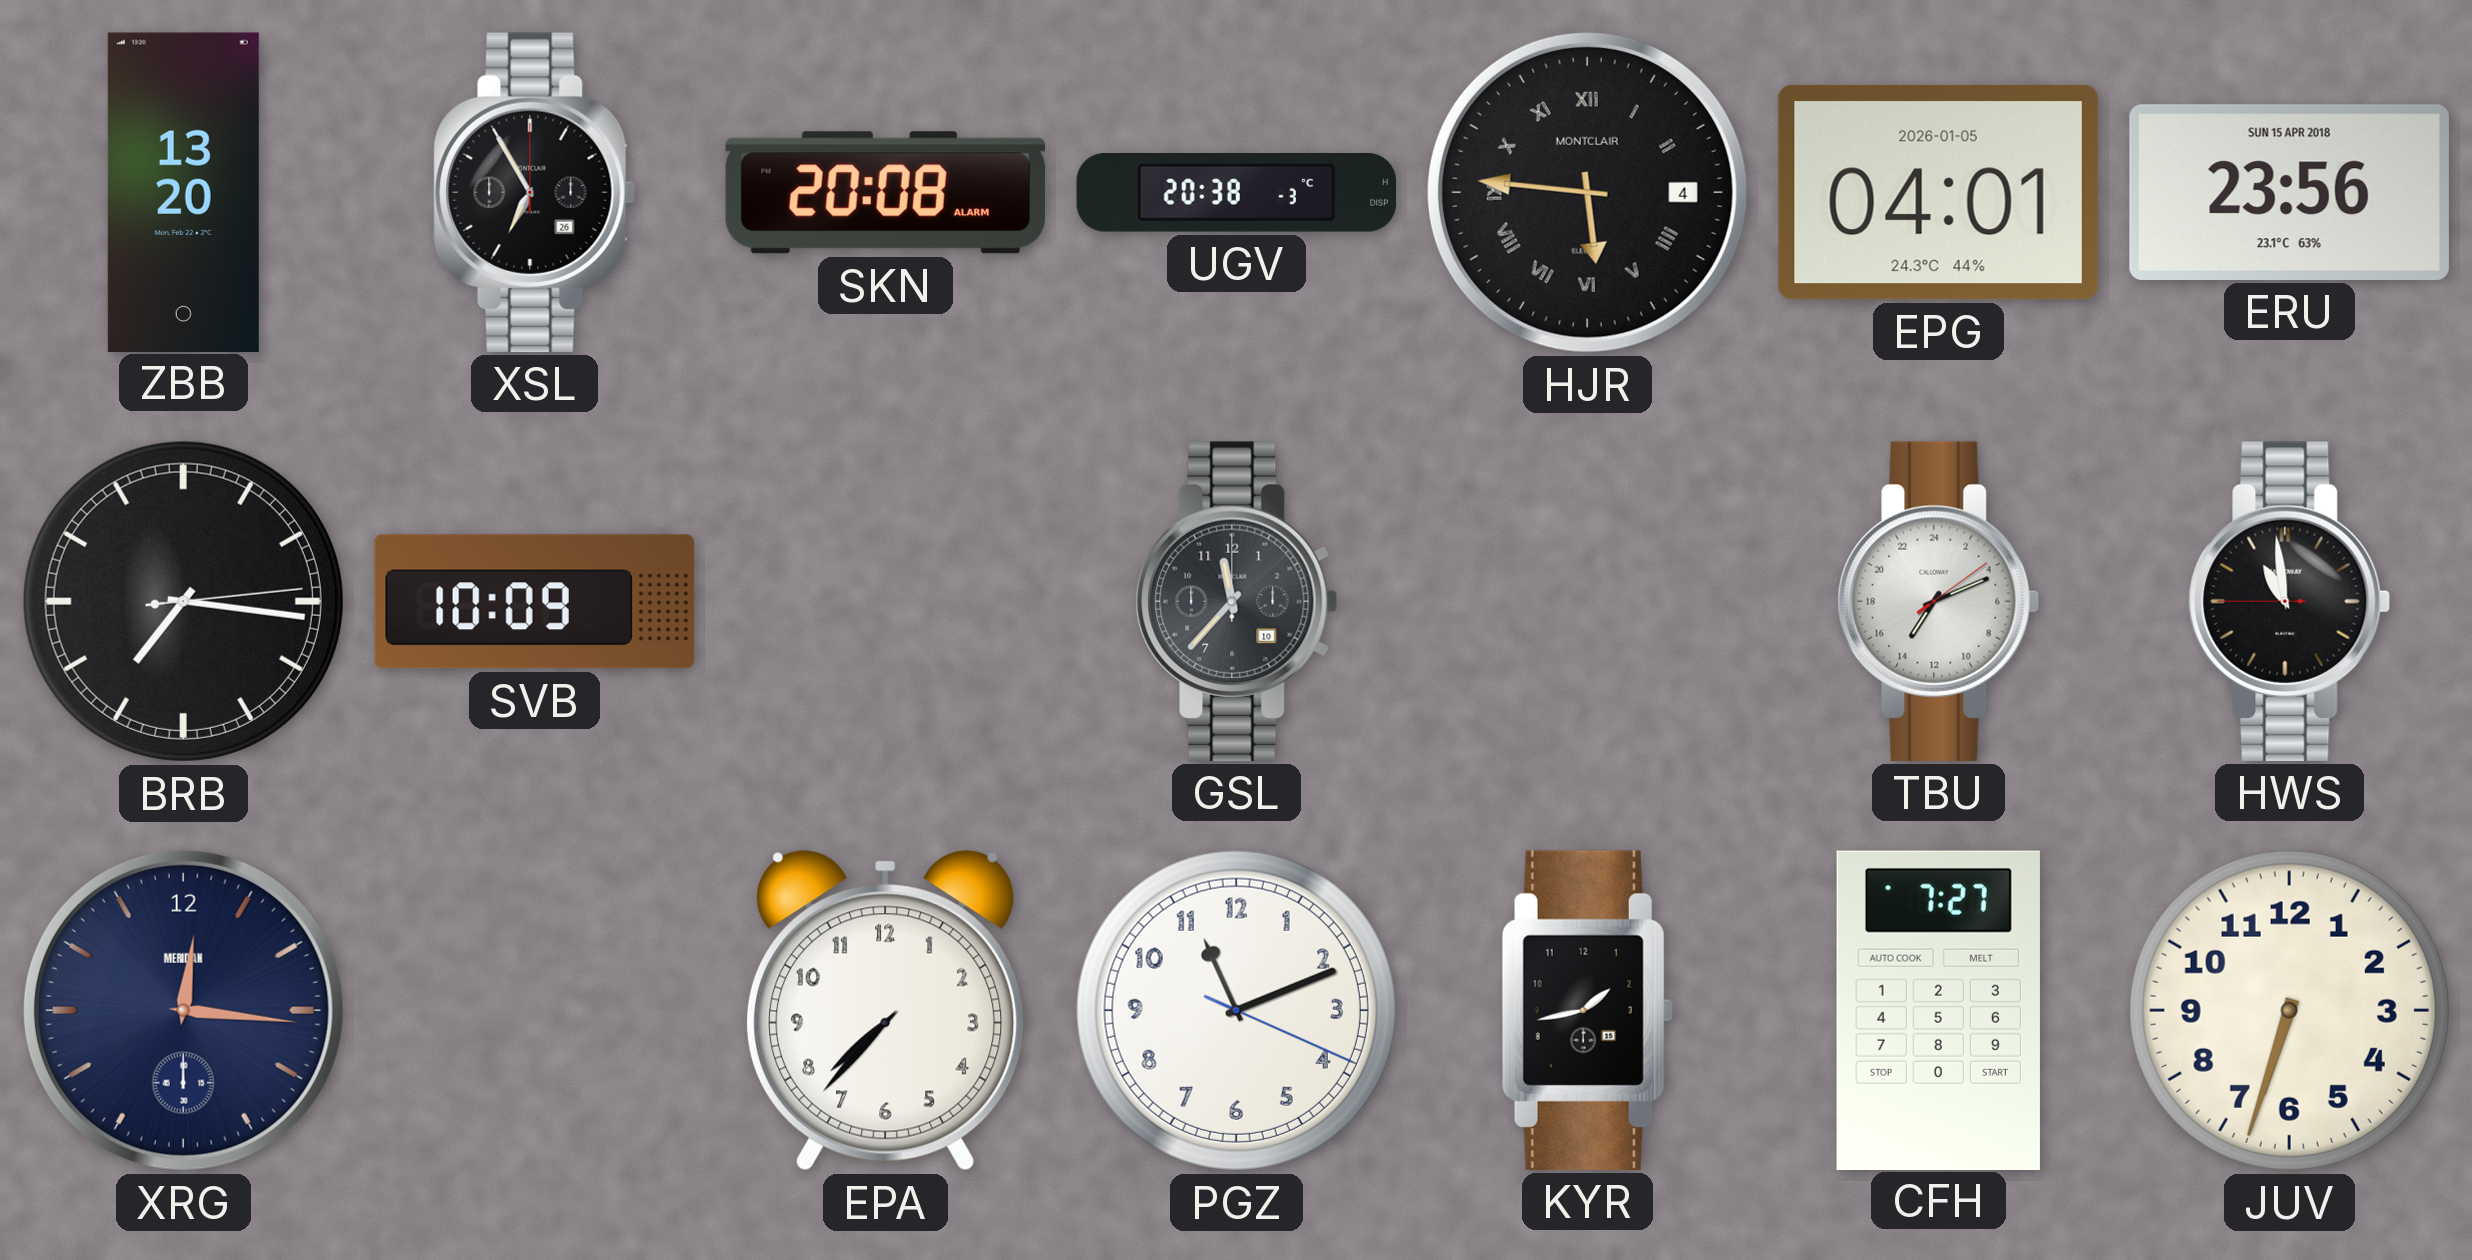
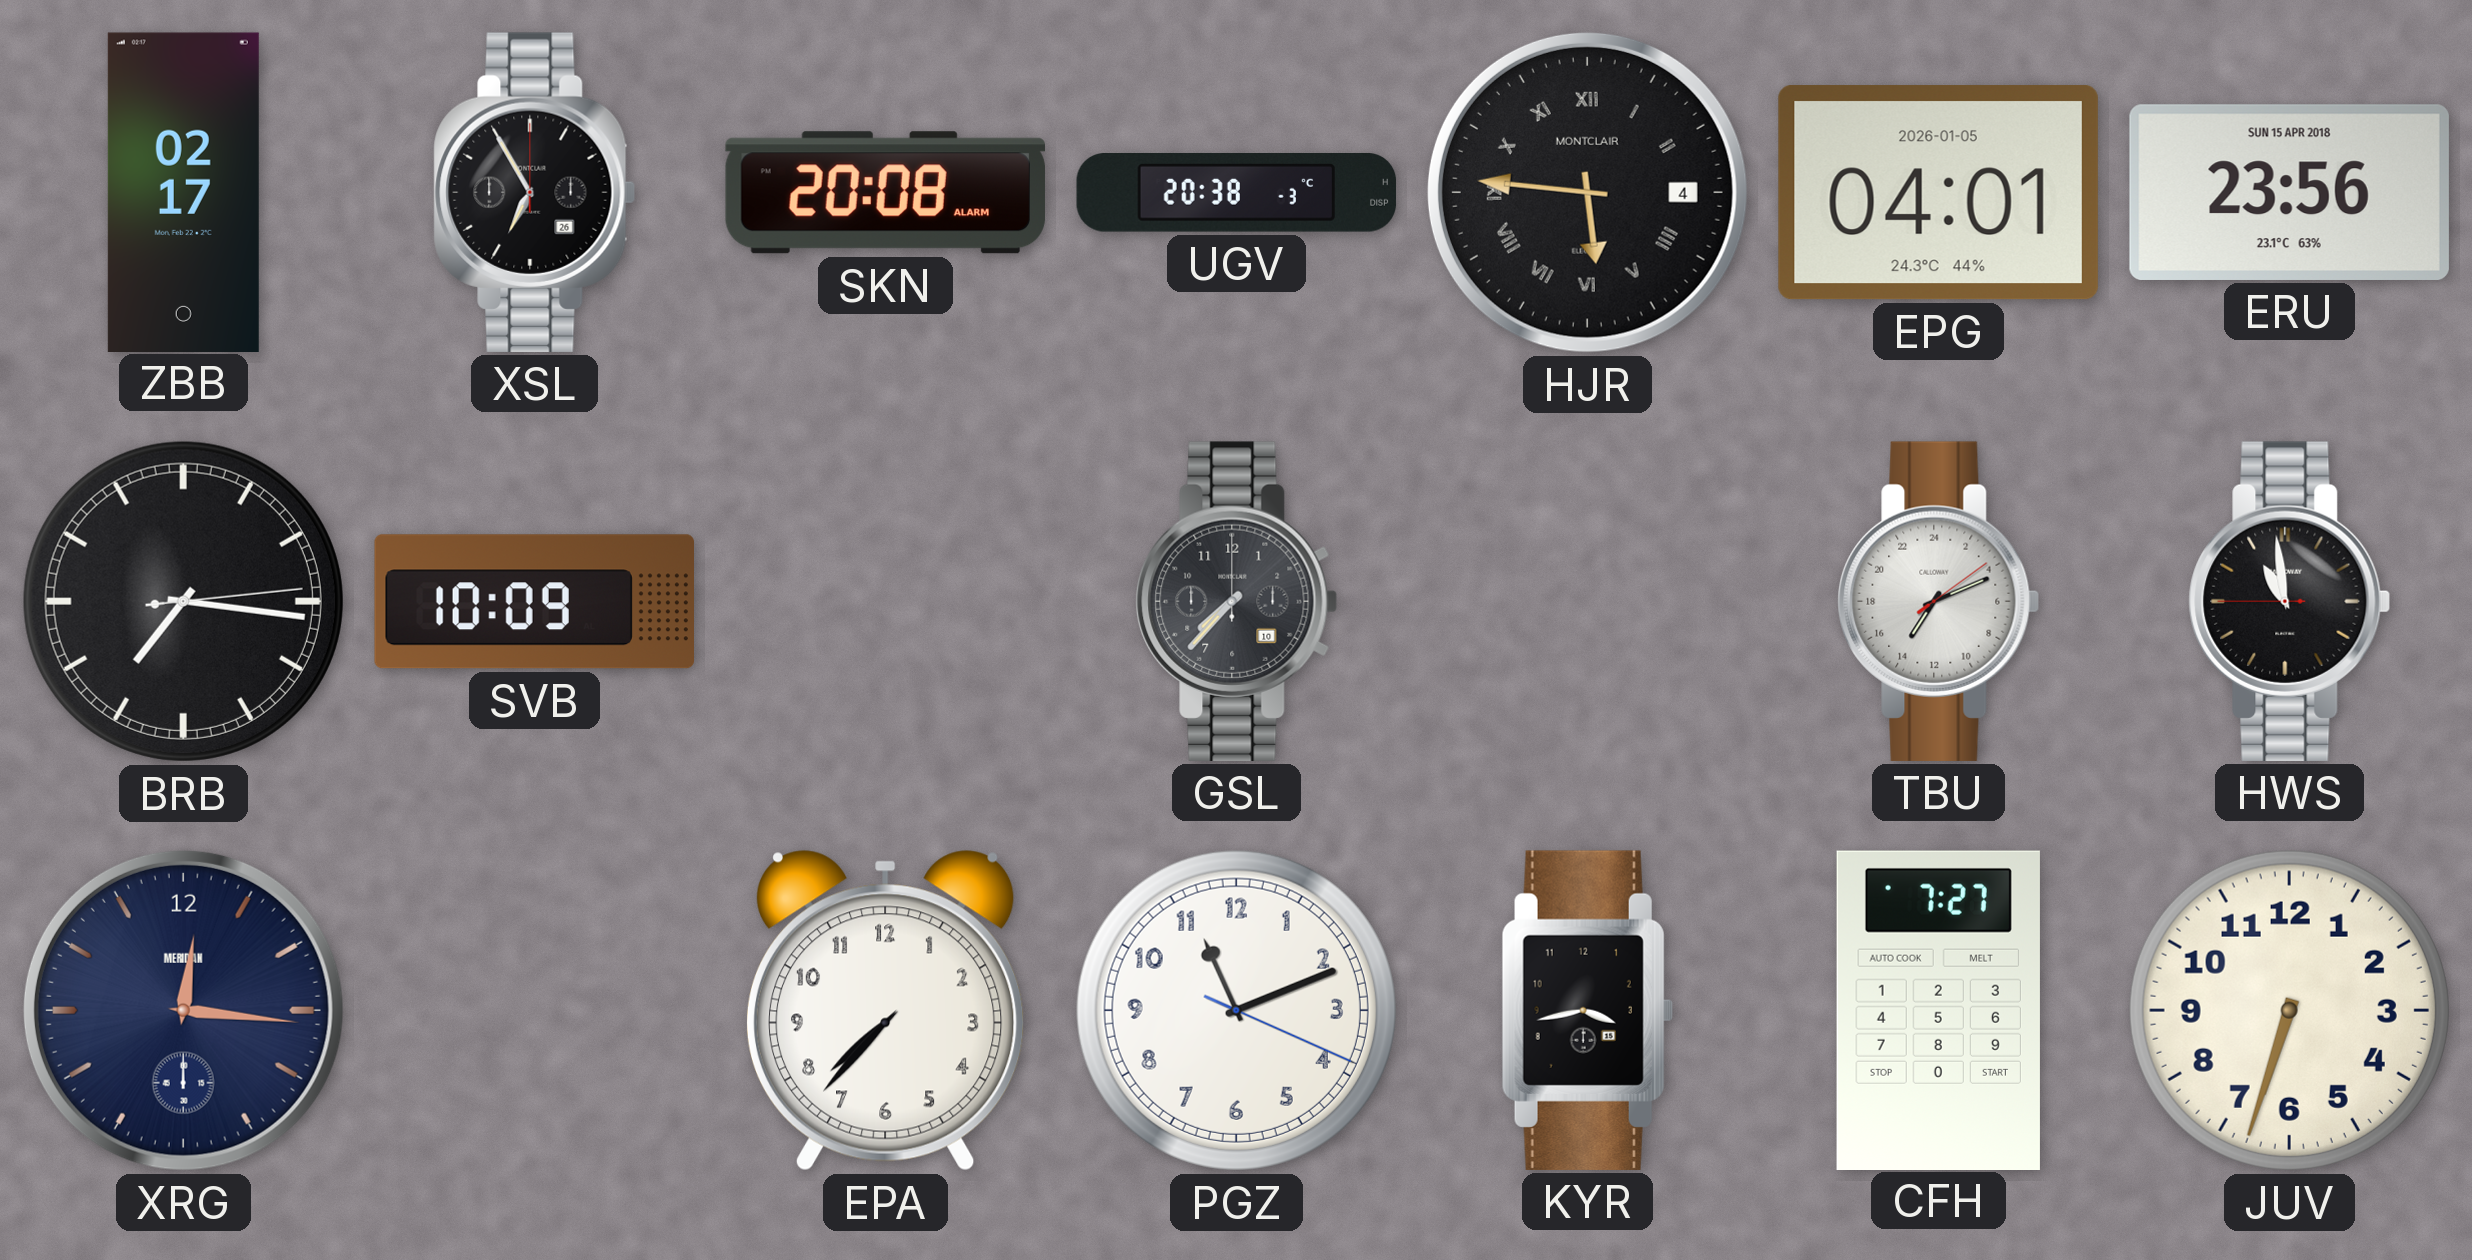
ZBB: 13:20 -> 02:17 (183, 192)
GSL: 11:37 -> 7:37 (1237, 601)
KYR: 1:43 -> 3:43 (1587, 1010)
